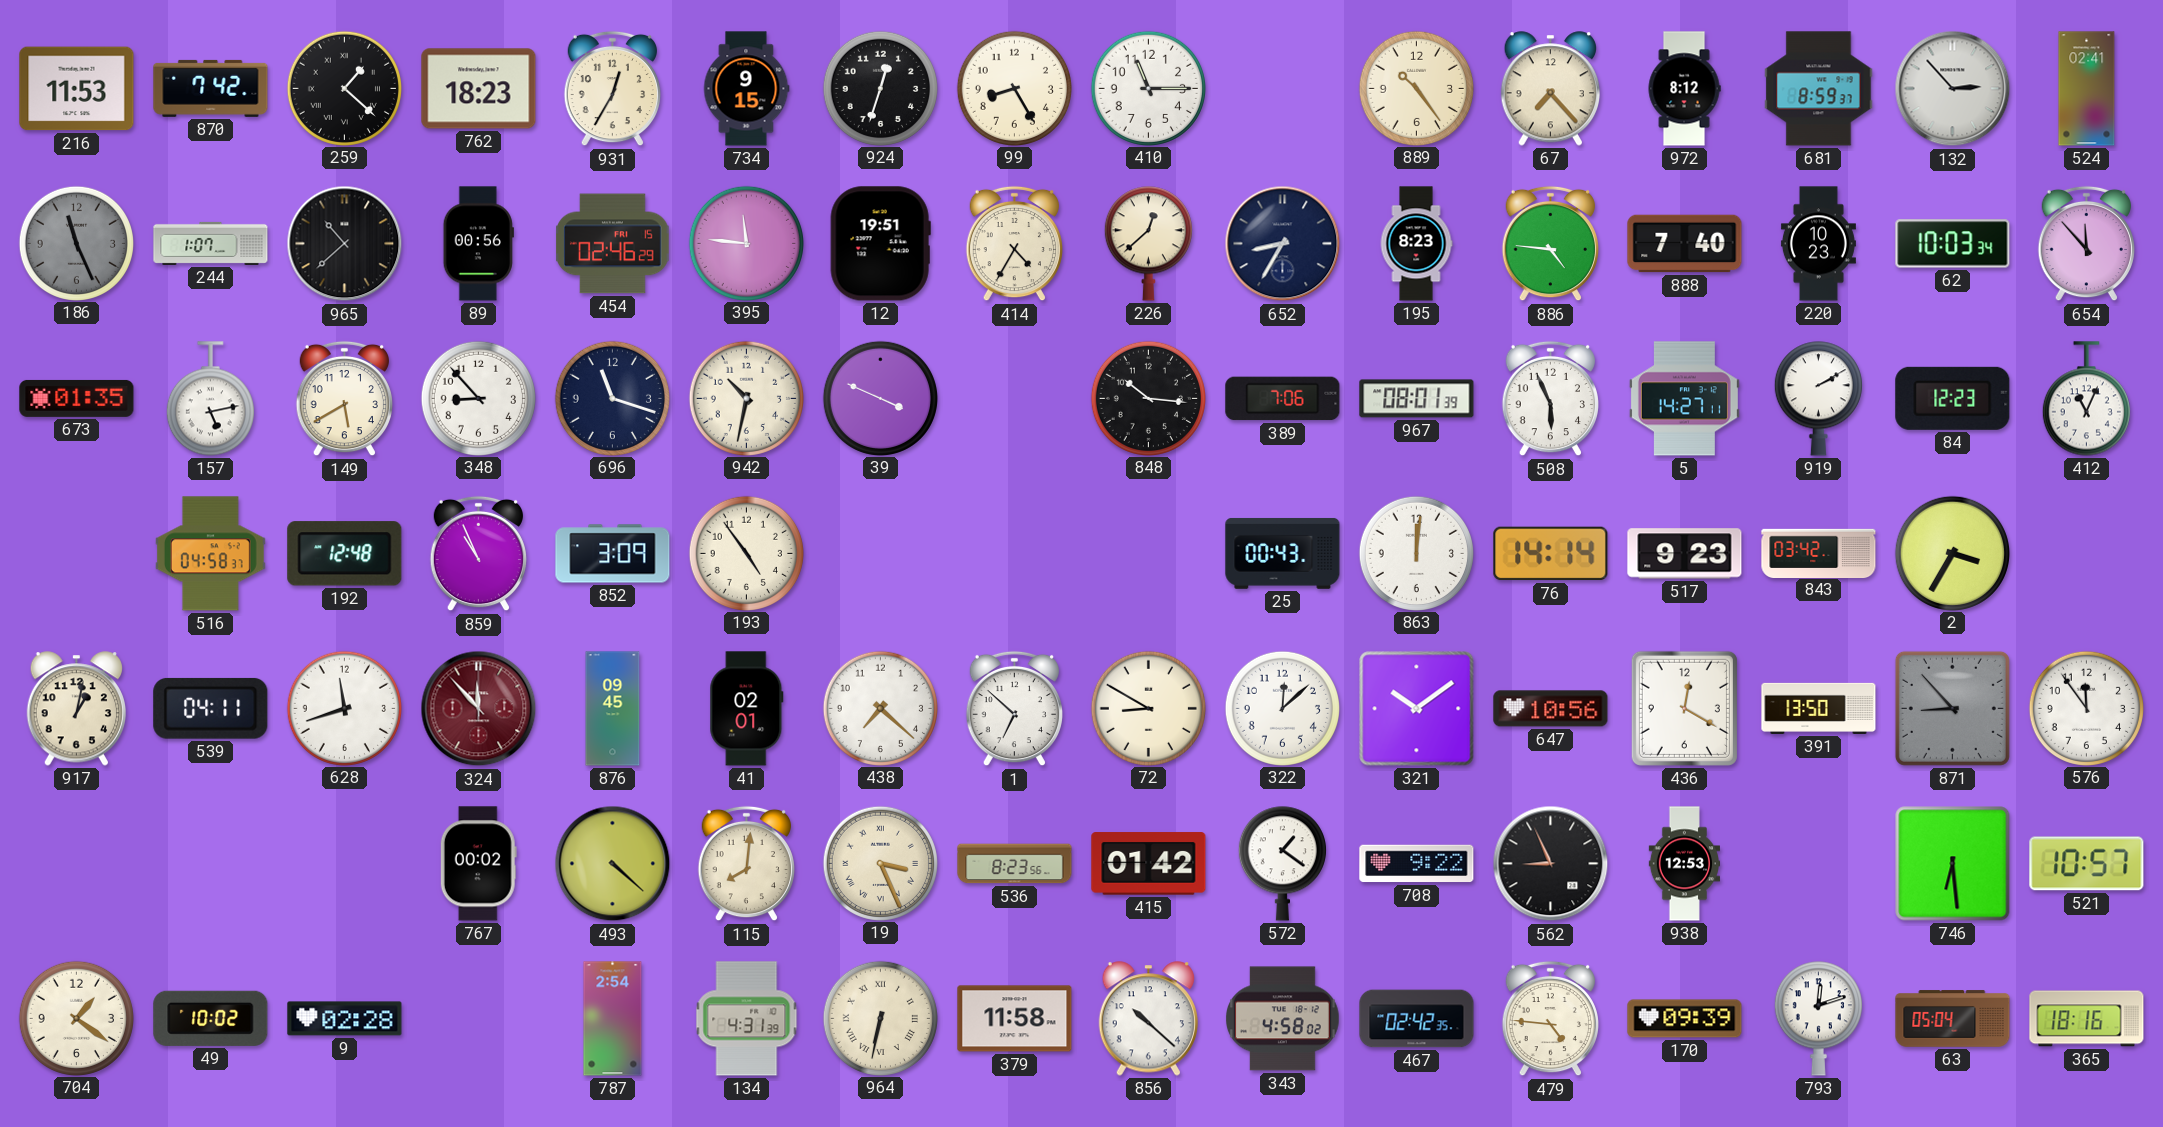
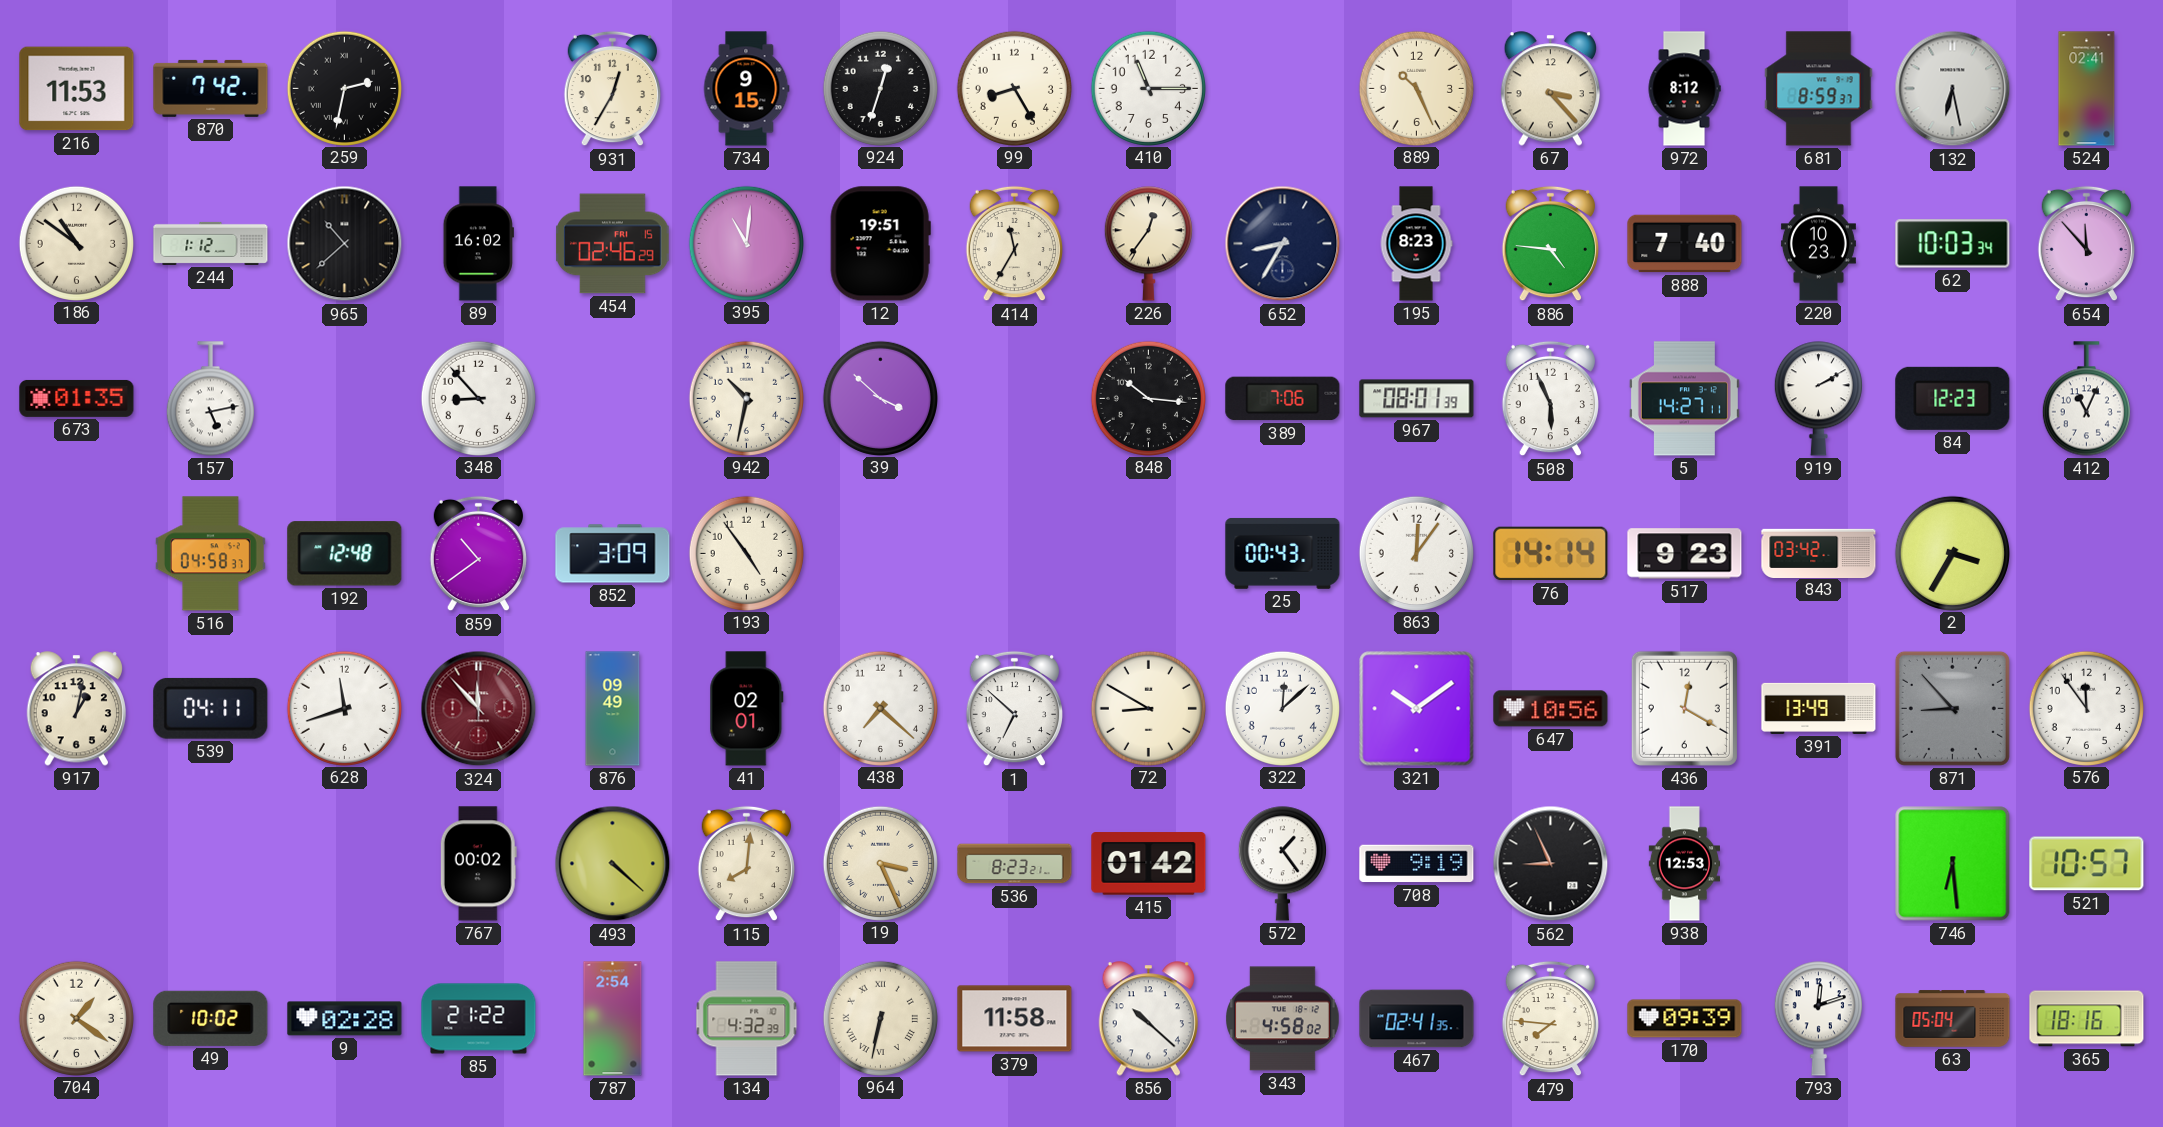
259: 1:22 -> 2:32 (344, 88)
762: 18:23 -> none (479, 89)
889: 10:24 -> 10:26 (1416, 88)
67: 7:23 -> 3:23 (1550, 89)
132: 2:53 -> 6:28 (1953, 89)
186: 11:26 -> 10:51 (76, 243)
186 dial: grey -> cream (76, 243)
244: 1:07 -> 1:12 (211, 243)
89: 00:56 -> 16:02 (478, 244)
395: 11:46 -> 11:01 (746, 243)
414: 4:35 -> 11:35 (1014, 244)
226: 12:38 -> 12:36 (1148, 244)
149: 5:40 -> none (344, 399)
696: 11:18 -> none (612, 398)
39: 3:49 -> 3:52 (880, 398)
859: 10:56 -> 10:39 (478, 554)
863: 12:01 -> 12:06 (1416, 553)
876: 09:45 -> 09:49 (613, 709)
391: 13:50 -> 13:49 (1819, 708)
536: 8:23:56 -> 8:23:21 (1015, 864)
572: 1:21 -> 1:24 (1282, 864)
708: 9:22 -> 9:19 (1417, 864)
85: none -> 21:22 (479, 1019)
134: 4:31 -> 4:32 (747, 1019)
467: 02:42 -> 02:41 (1417, 1019)
479: 4:46 -> 7:46 (1550, 1019)
